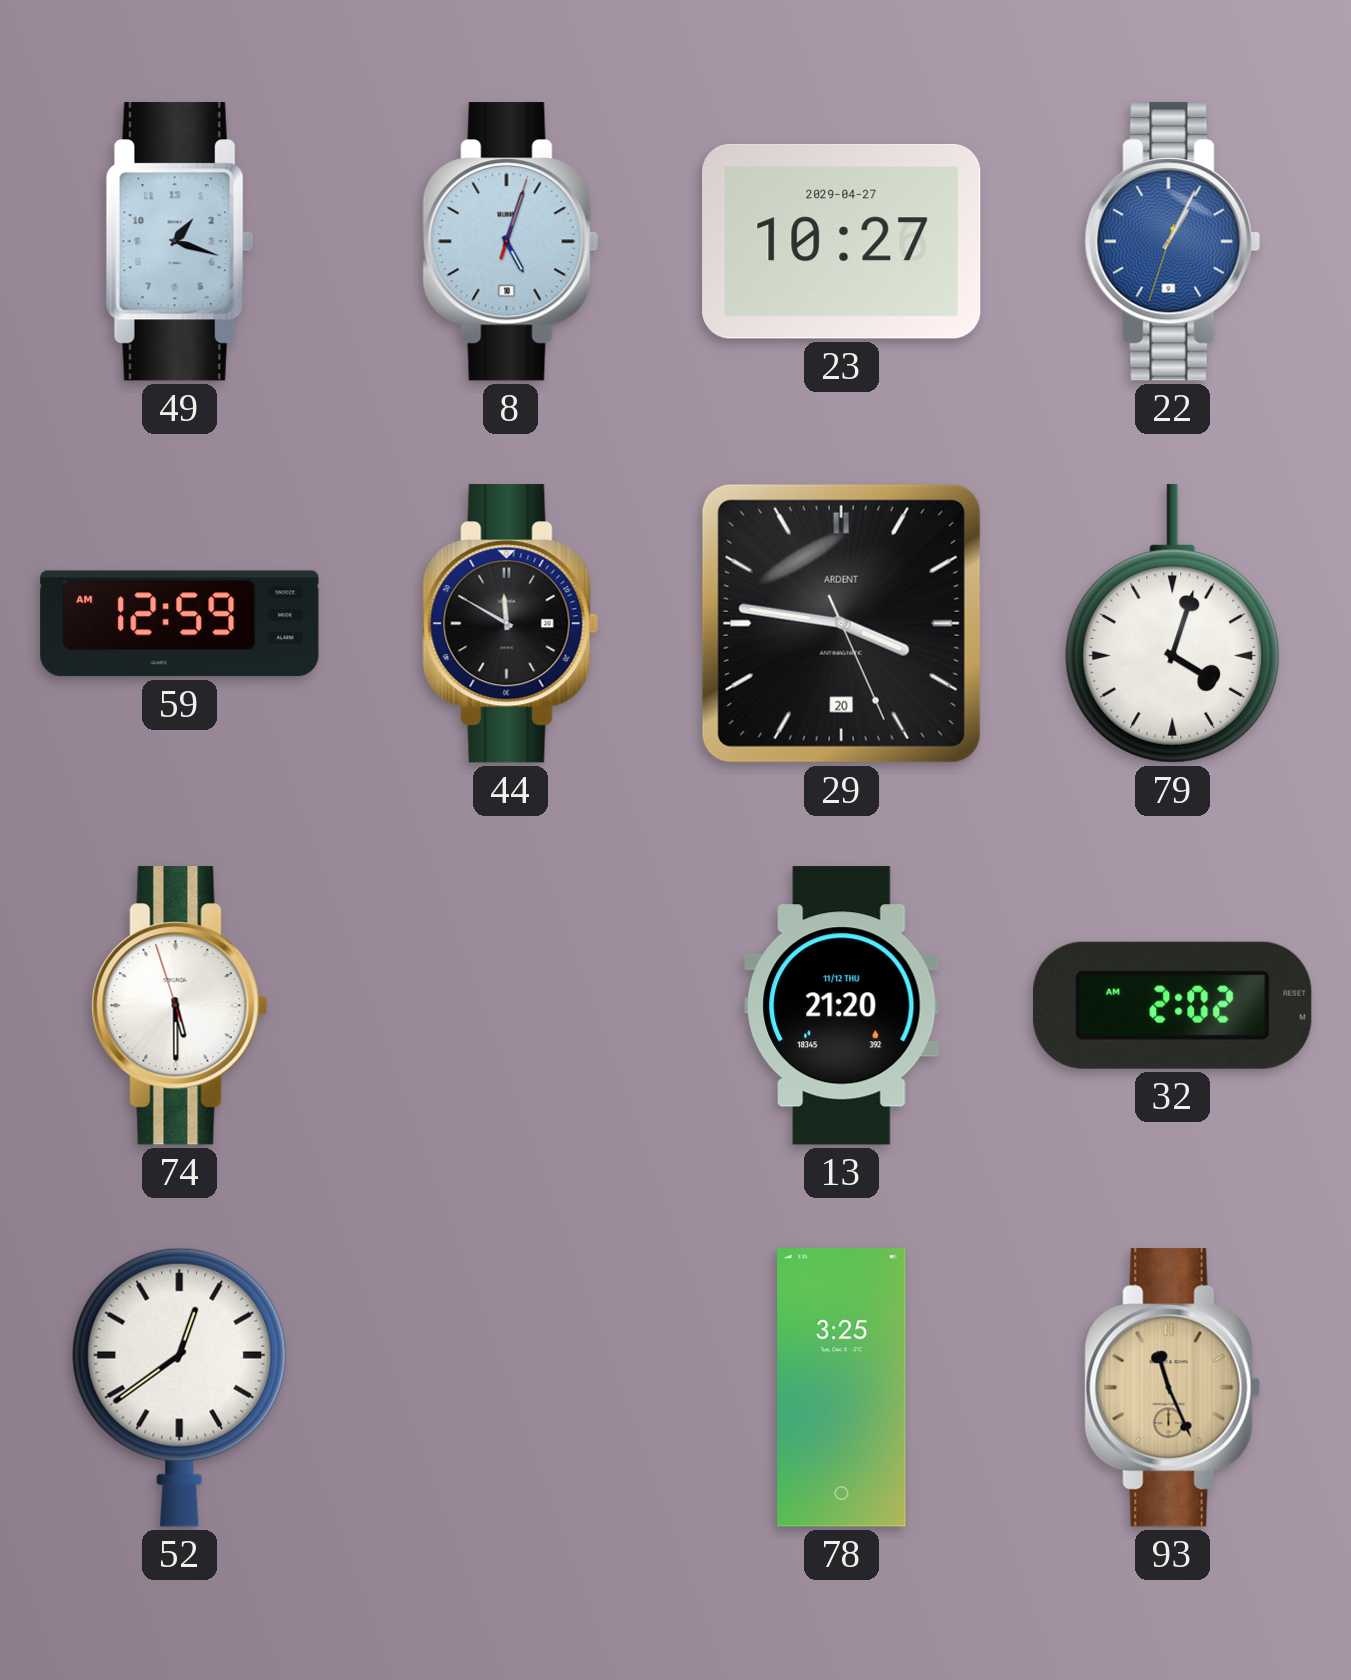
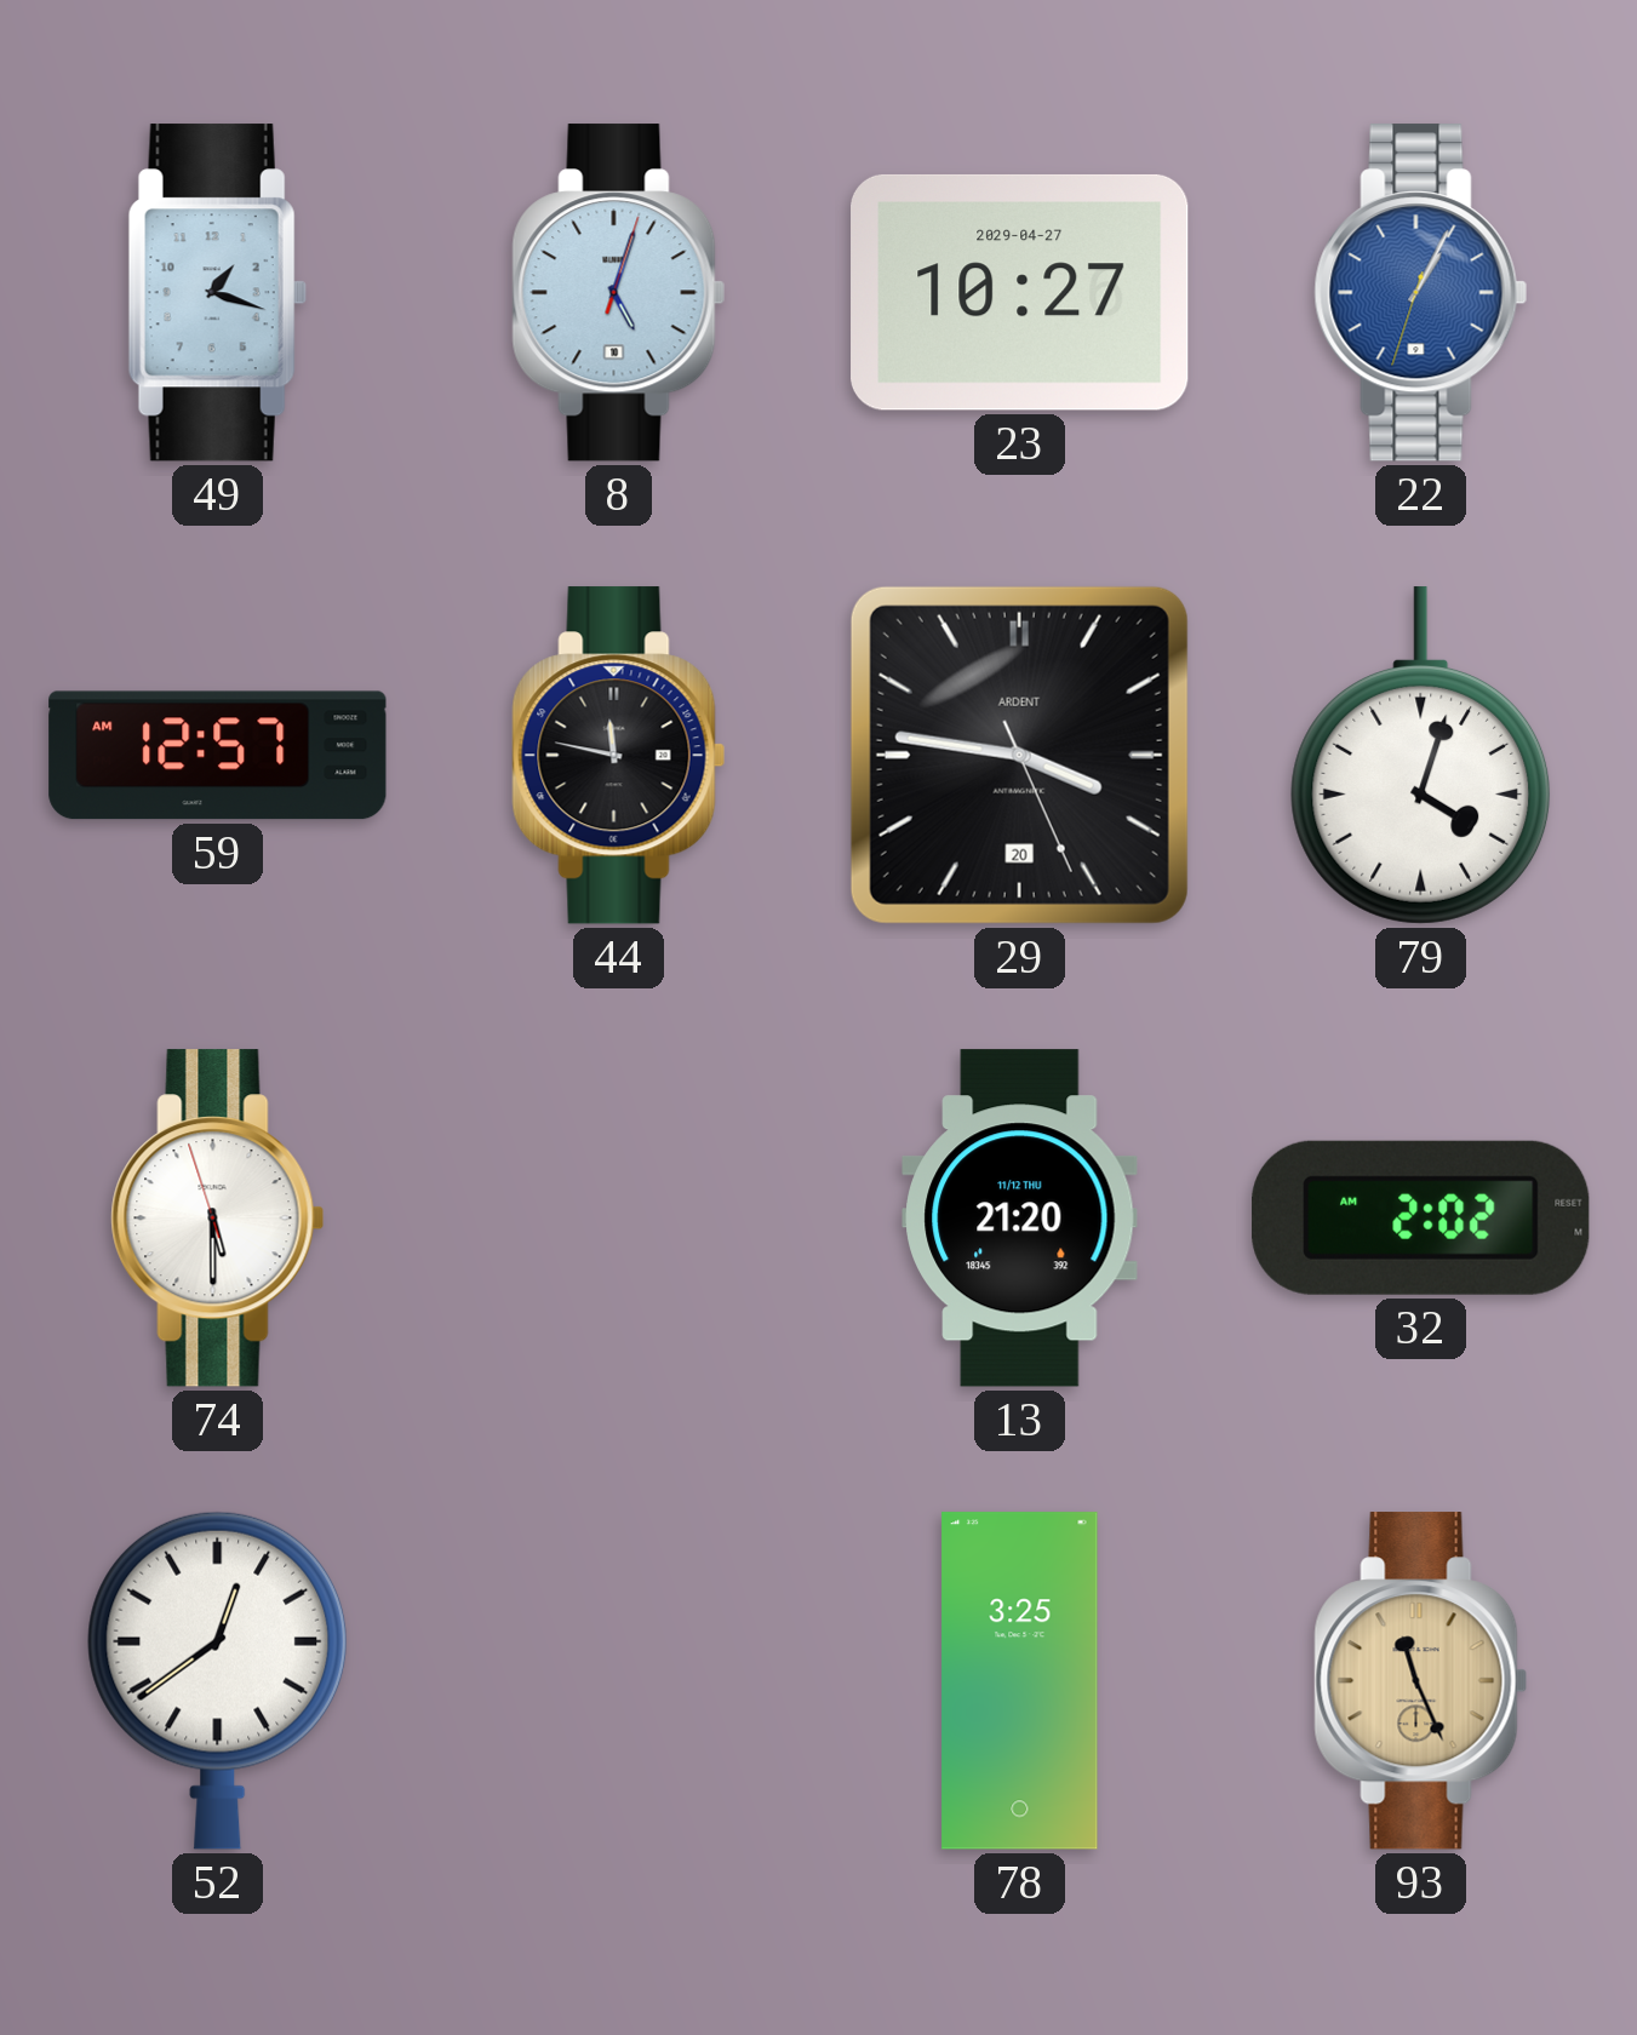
59: 12:59 -> 12:57 (218, 756)
44: 11:50 -> 11:47 (619, 756)
